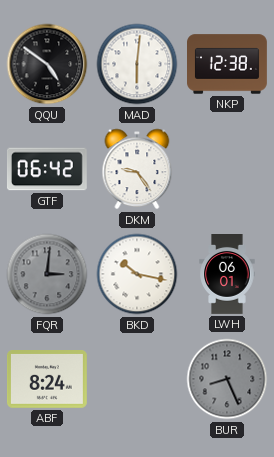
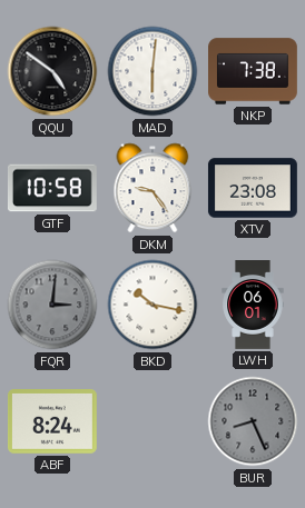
NKP: 12:38 -> 7:38 (254, 71)
GTF: 06:42 -> 10:58 (52, 188)
XTV: none -> 23:08 (253, 188)
